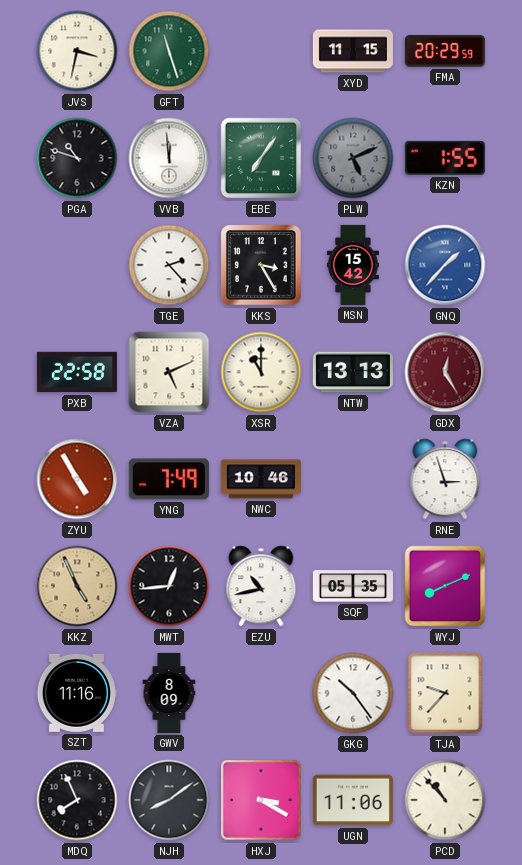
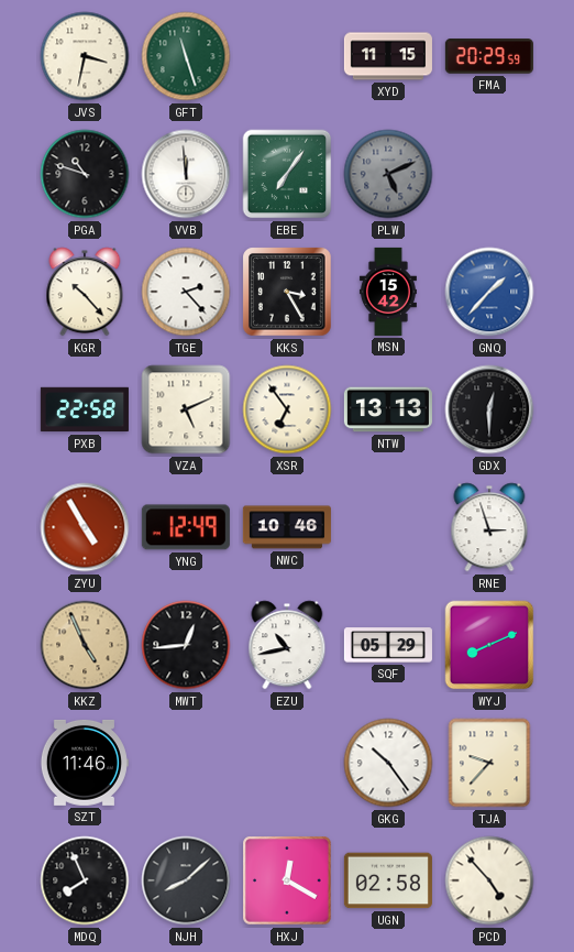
KZN: 1:55 -> none (445, 158)
KGR: none -> 10:23 (85, 292)
XSR: 11:00 -> 6:54 (287, 409)
GDX: 12:25 -> 12:30 (489, 409)
GDX dial: burgundy -> black (489, 409)
YNG: 7:49 -> 12:49 (186, 527)
SQF: 05:35 -> 05:29 (388, 645)
SZT: 11:16 -> 11:46 (84, 763)
GWV: 8:09 -> none (169, 693)
NJH: 8:09 -> 8:08 (186, 880)
HXJ: 3:20 -> 12:20 (287, 880)
UGN: 11:06 -> 02:58 (388, 880)
PCD: 10:53 -> 4:53 (489, 880)
